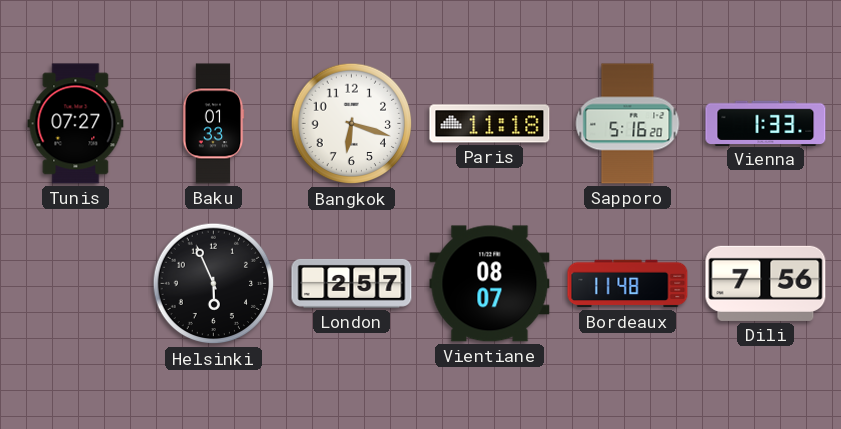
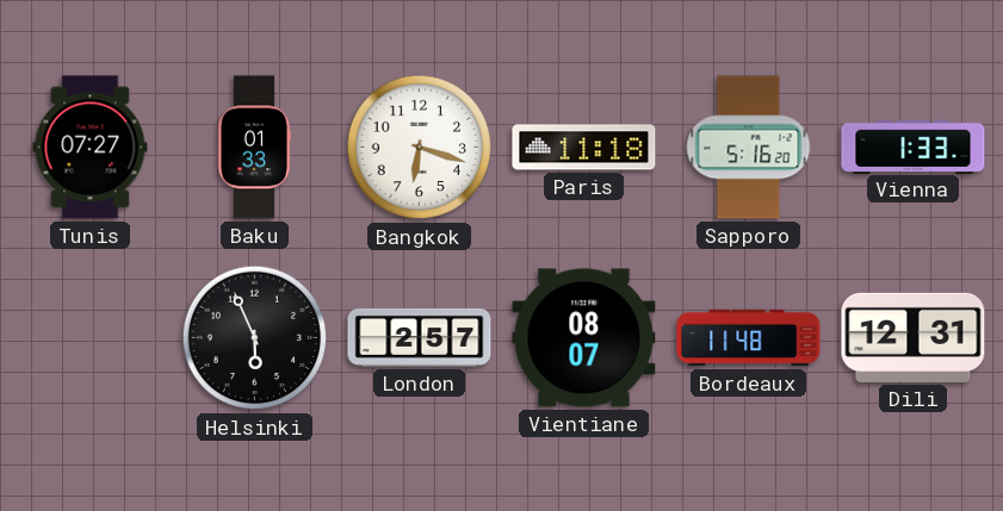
Dili: 7:56 -> 12:31 (914, 337)
